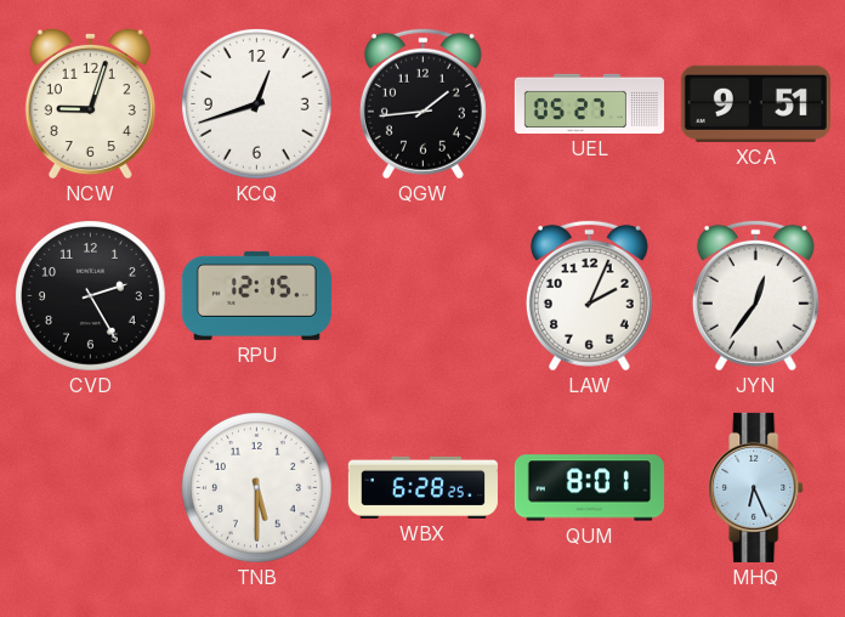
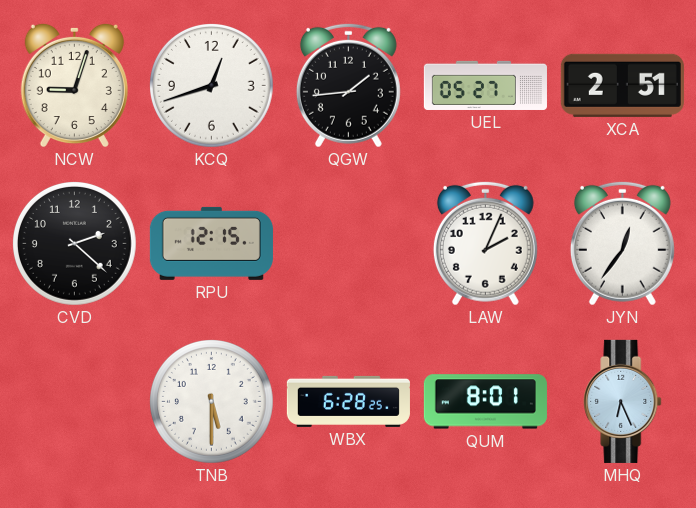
XCA: 9:51 -> 2:51 (622, 85)
CVD: 2:25 -> 2:22 (75, 244)
